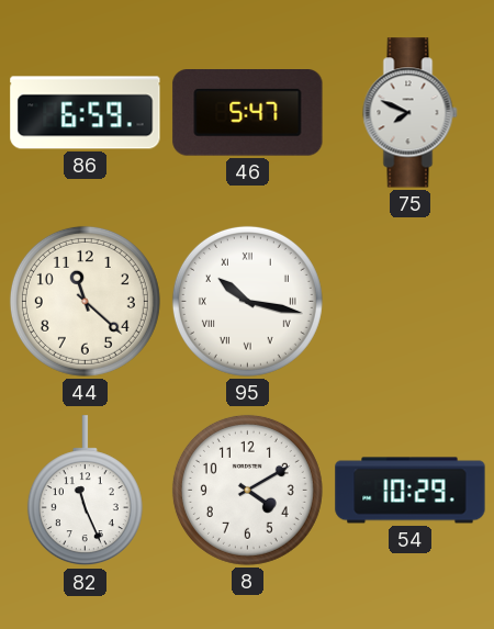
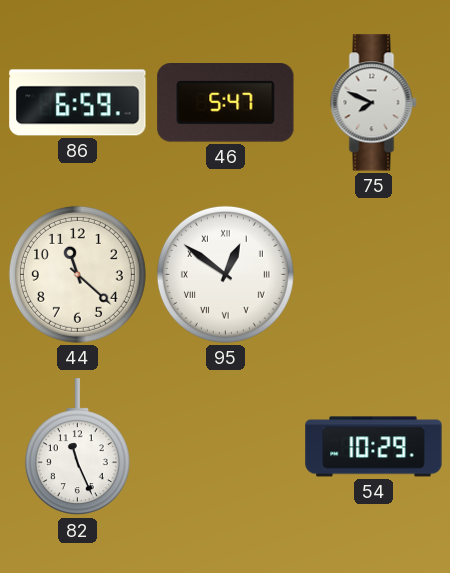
95: 10:17 -> 12:51 (225, 274)
8: 4:10 -> none (247, 490)
